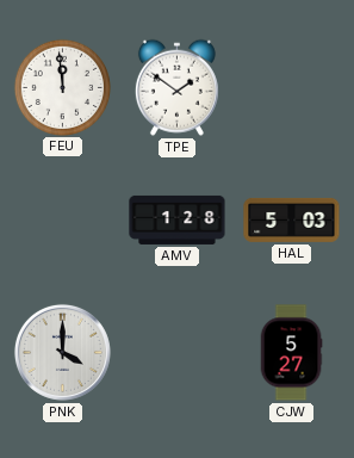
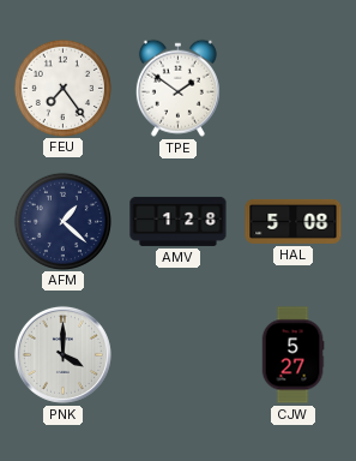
FEU: 11:59 -> 7:24 (62, 88)
AFM: none -> 1:22 (62, 221)
HAL: 5:03 -> 5:08 (294, 221)
